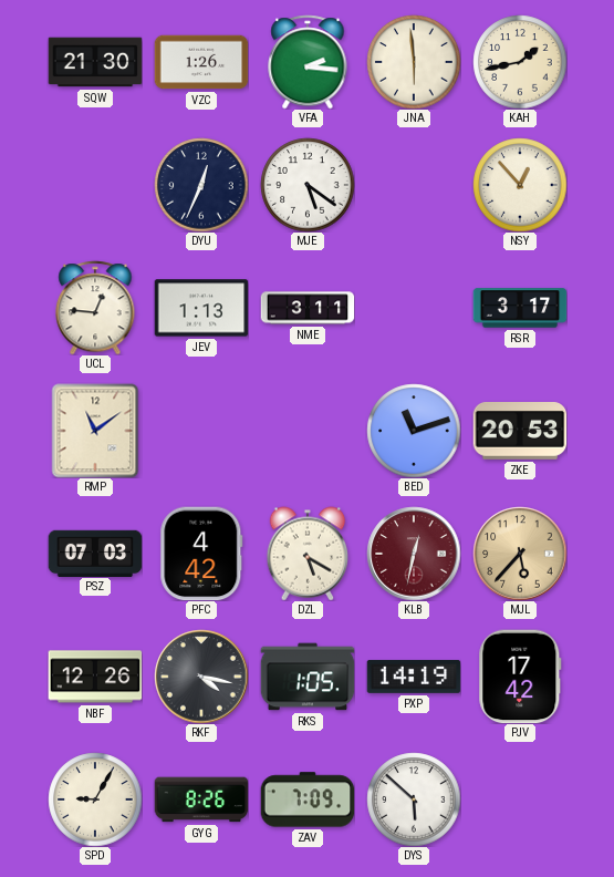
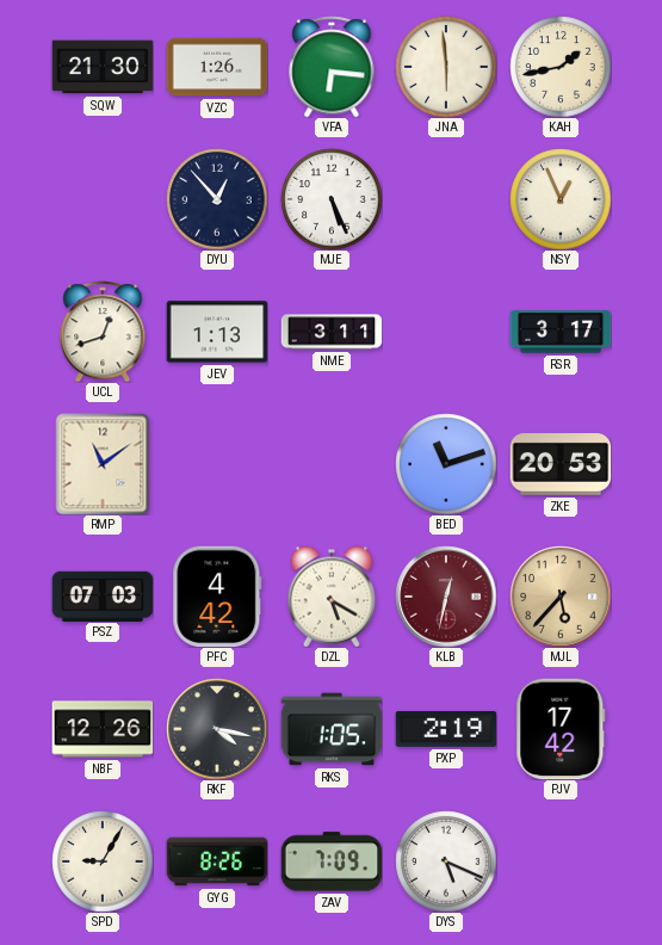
VFA: 2:16 -> 6:16 (332, 67)
DYU: 12:34 -> 12:53 (217, 199)
MJE: 5:21 -> 5:26 (332, 199)
NSY: 12:53 -> 12:56 (561, 199)
UCL: 12:46 -> 12:42 (103, 332)
PXP: 14:19 -> 2:19 (446, 729)
DYS: 5:52 -> 5:19 (446, 861)
